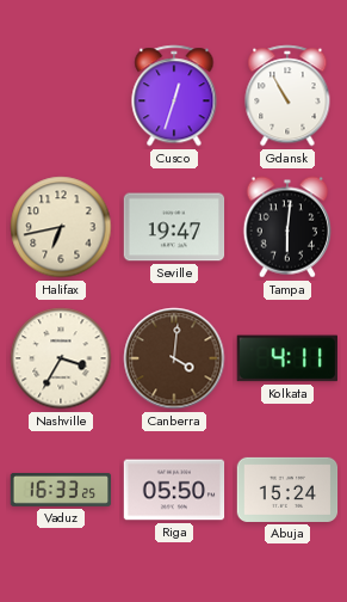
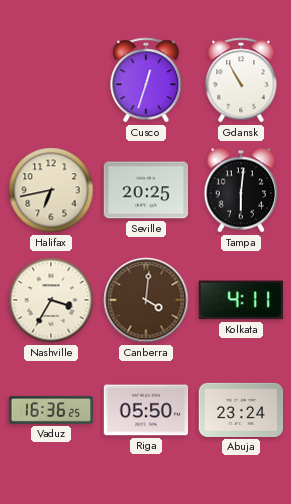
Seville: 19:47 -> 20:25 (146, 190)
Vaduz: 16:33 -> 16:36 (51, 410)
Abuja: 15:24 -> 23:24 (241, 410)
